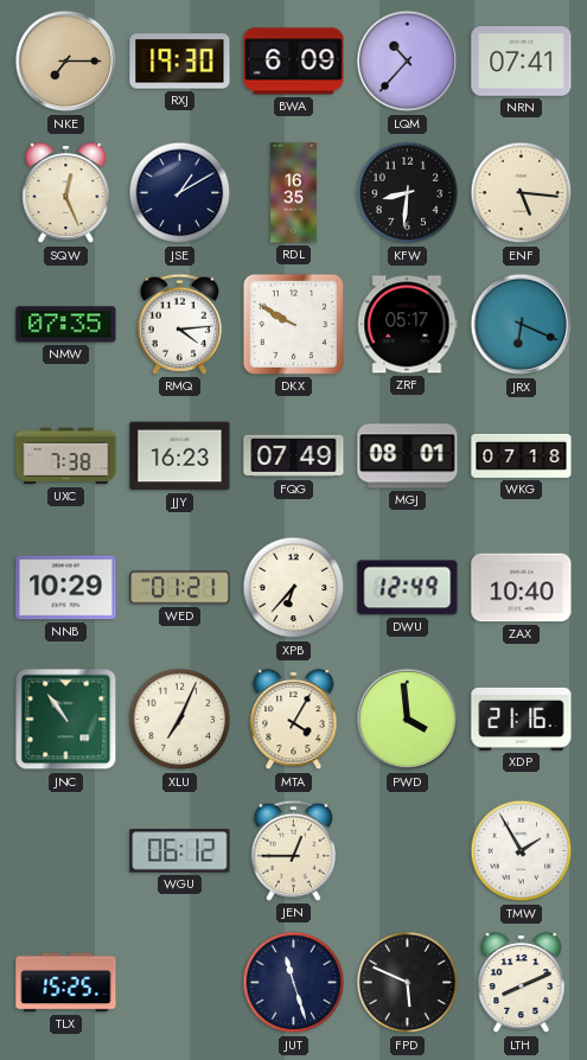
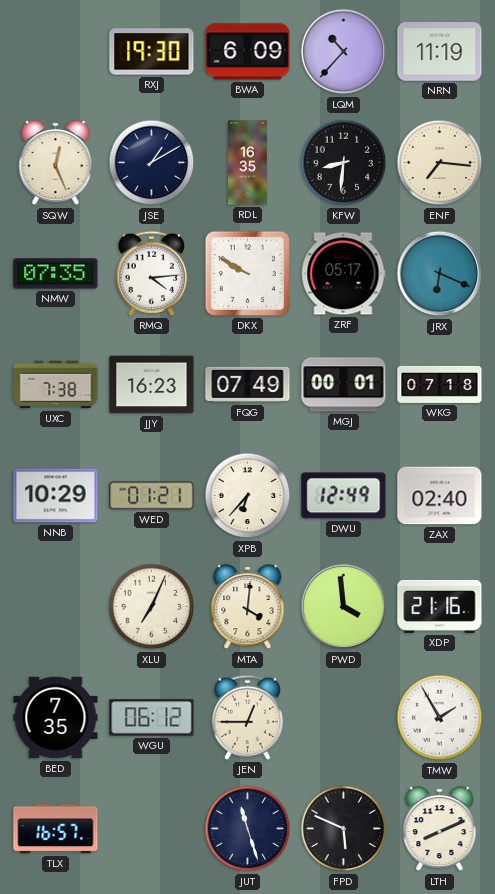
NKE: 7:15 -> none (66, 62)
NRN: 07:41 -> 11:19 (440, 52)
ENF: 5:16 -> 7:16 (440, 163)
MGJ: 08:01 -> 00:01 (344, 385)
ZAX: 10:40 -> 02:40 (440, 496)
JNC: 10:54 -> none (66, 720)
MTA: 4:05 -> 4:01 (248, 607)
BED: none -> 7:35 (56, 718)
TLX: 15:25 -> 16:57 (56, 829)
